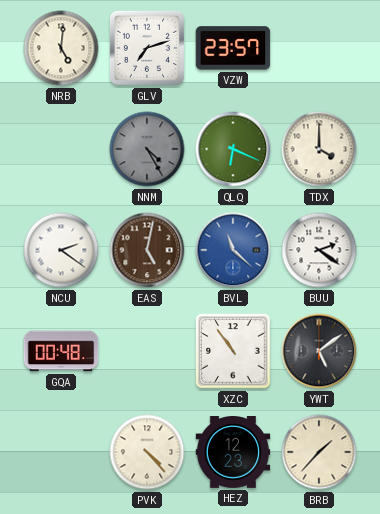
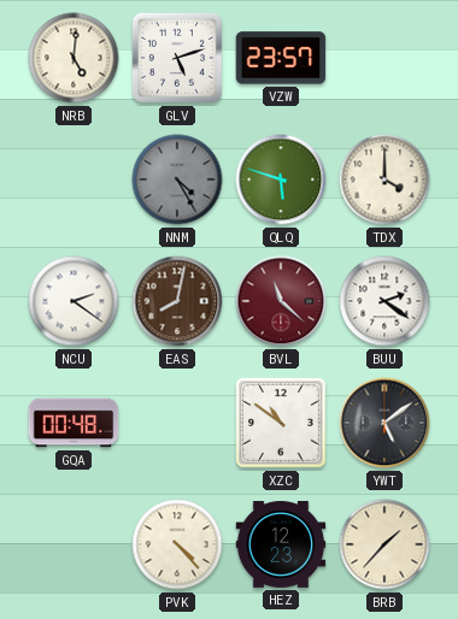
GLV: 7:12 -> 5:12 (177, 58)
QLQ: 6:19 -> 5:48 (281, 179)
EAS: 5:02 -> 8:02 (177, 301)
BVL dial: blue -> burgundy (281, 301)
XZC: 10:54 -> 10:51 (281, 423)
